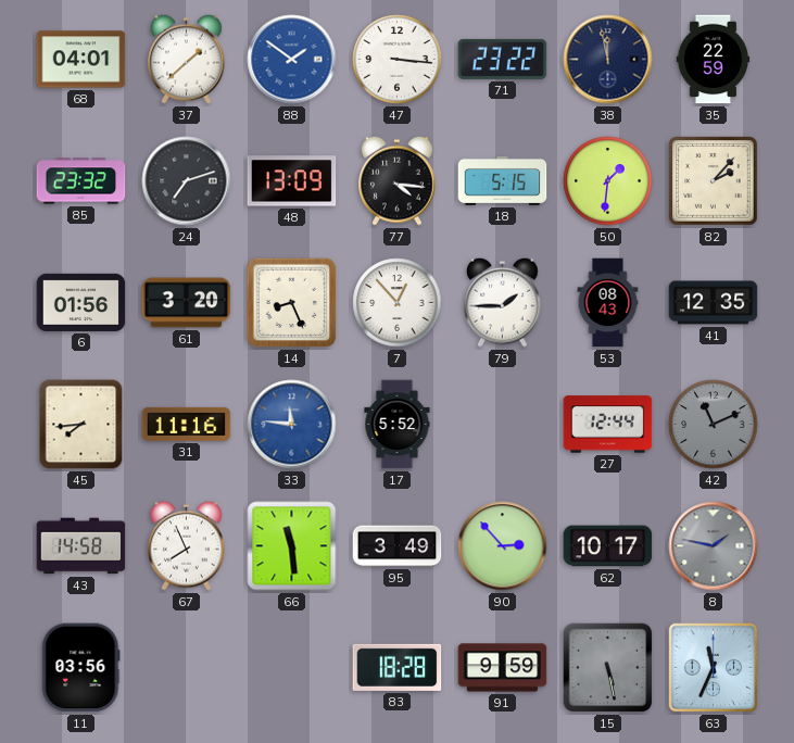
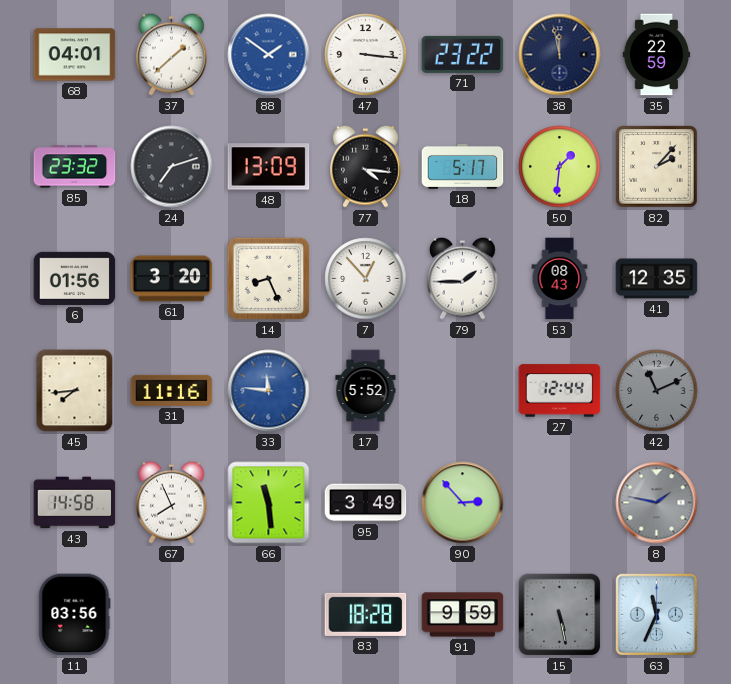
18: 5:15 -> 5:17 (463, 166)
62: 10:17 -> none (608, 546)
